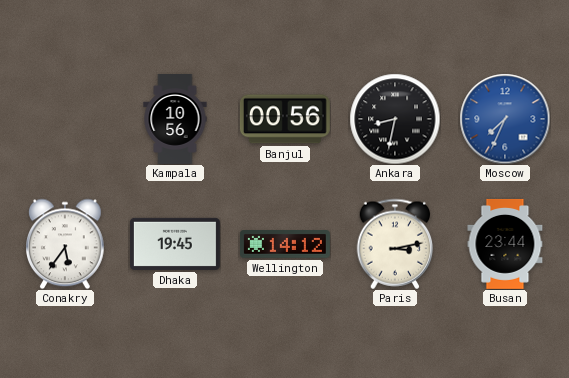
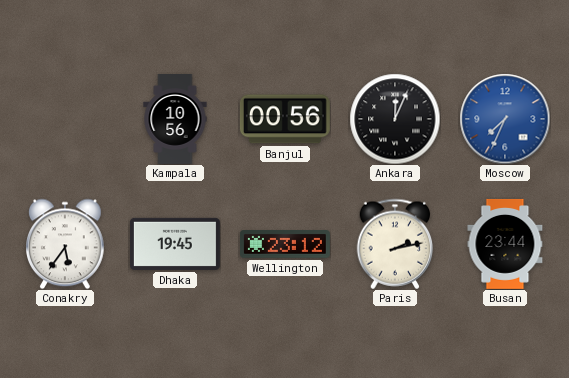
Ankara: 8:32 -> 12:04 (395, 119)
Wellington: 14:12 -> 23:12 (285, 244)
Paris: 3:13 -> 2:13 (395, 244)
